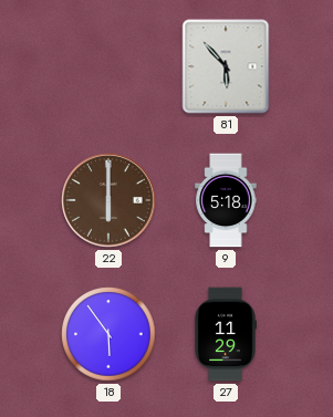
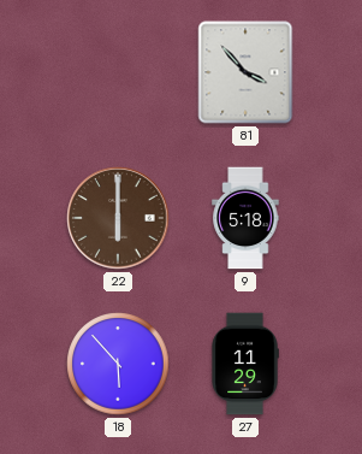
81: 5:53 -> 3:53 (245, 72)
18: 5:54 -> 5:53 (118, 364)
